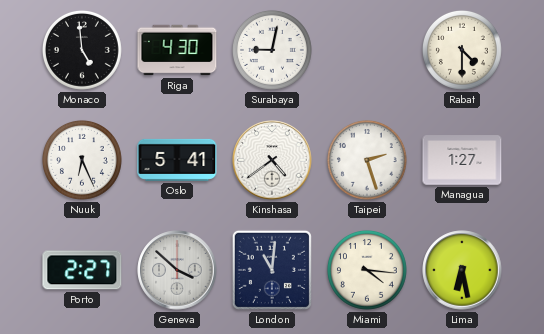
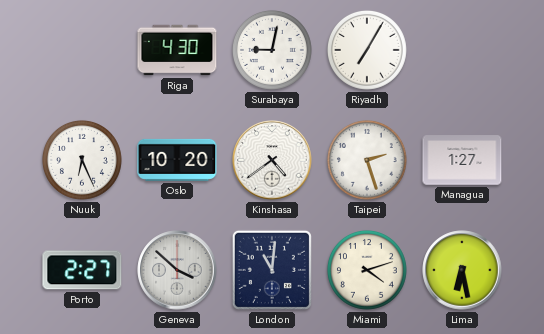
Monaco: 4:59 -> none (82, 50)
Riyadh: none -> 7:05 (367, 50)
Rabat: 4:30 -> none (462, 50)
Oslo: 5:41 -> 10:20 (177, 160)
Miami: 4:16 -> 4:12 (367, 270)
